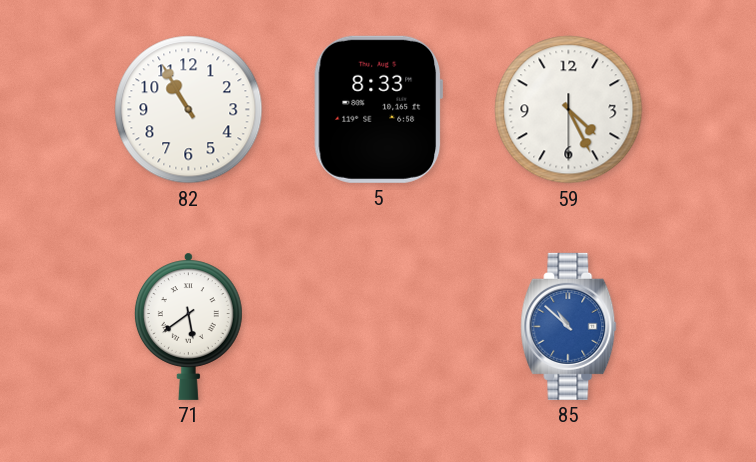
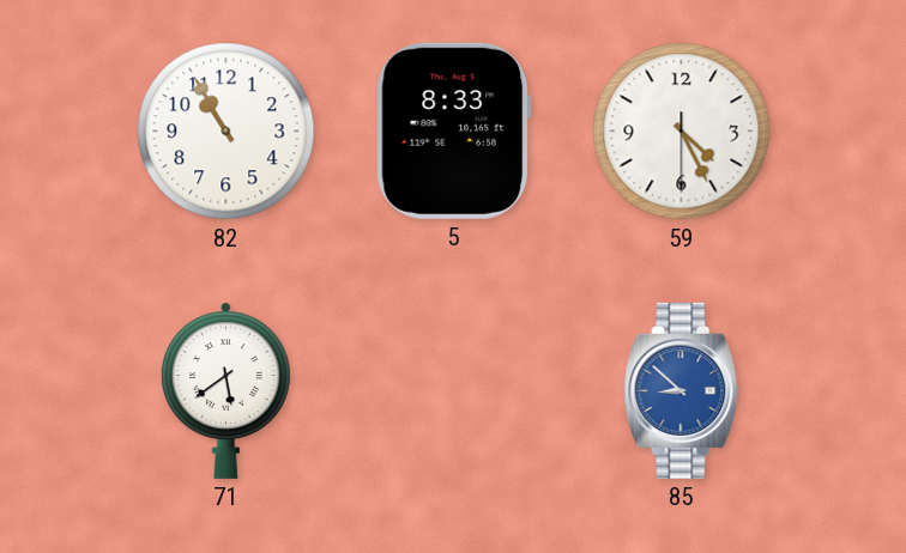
85: 10:52 -> 8:52 (682, 390)
